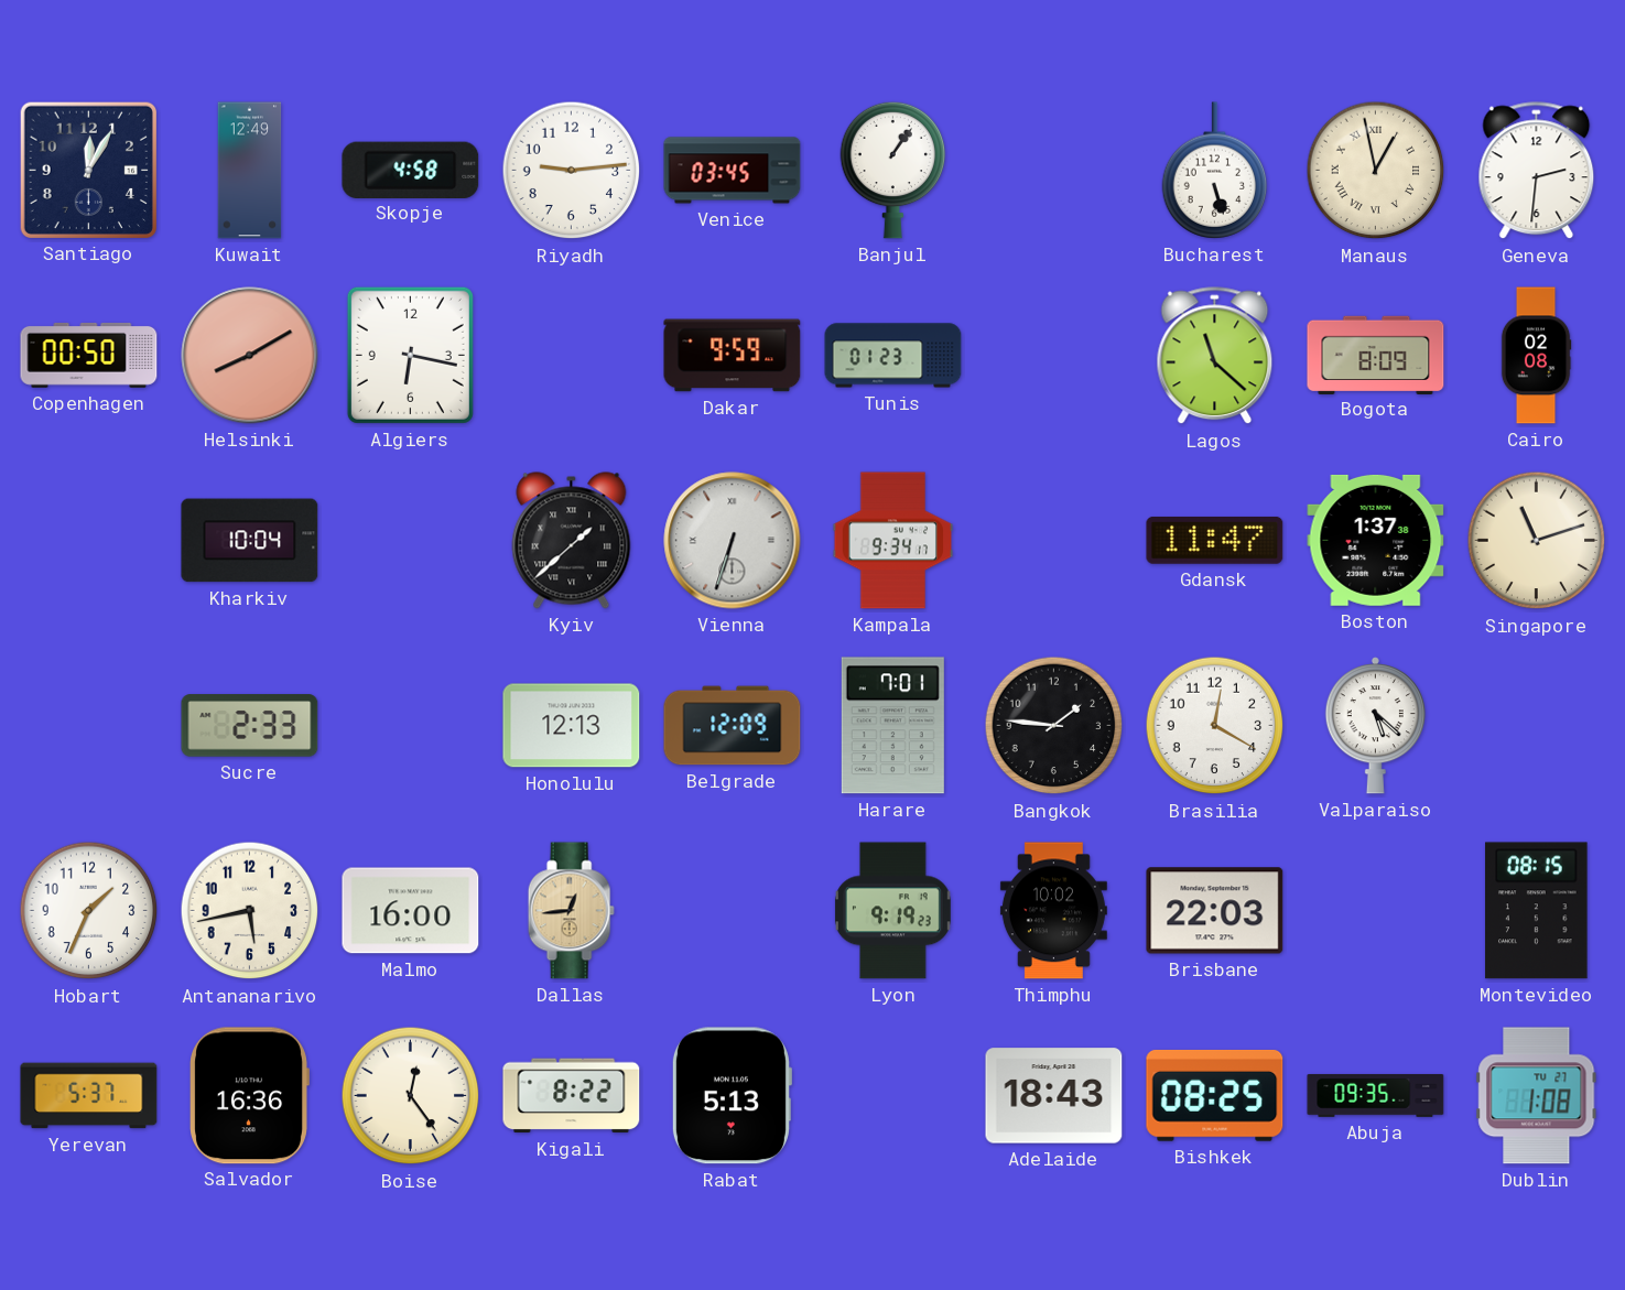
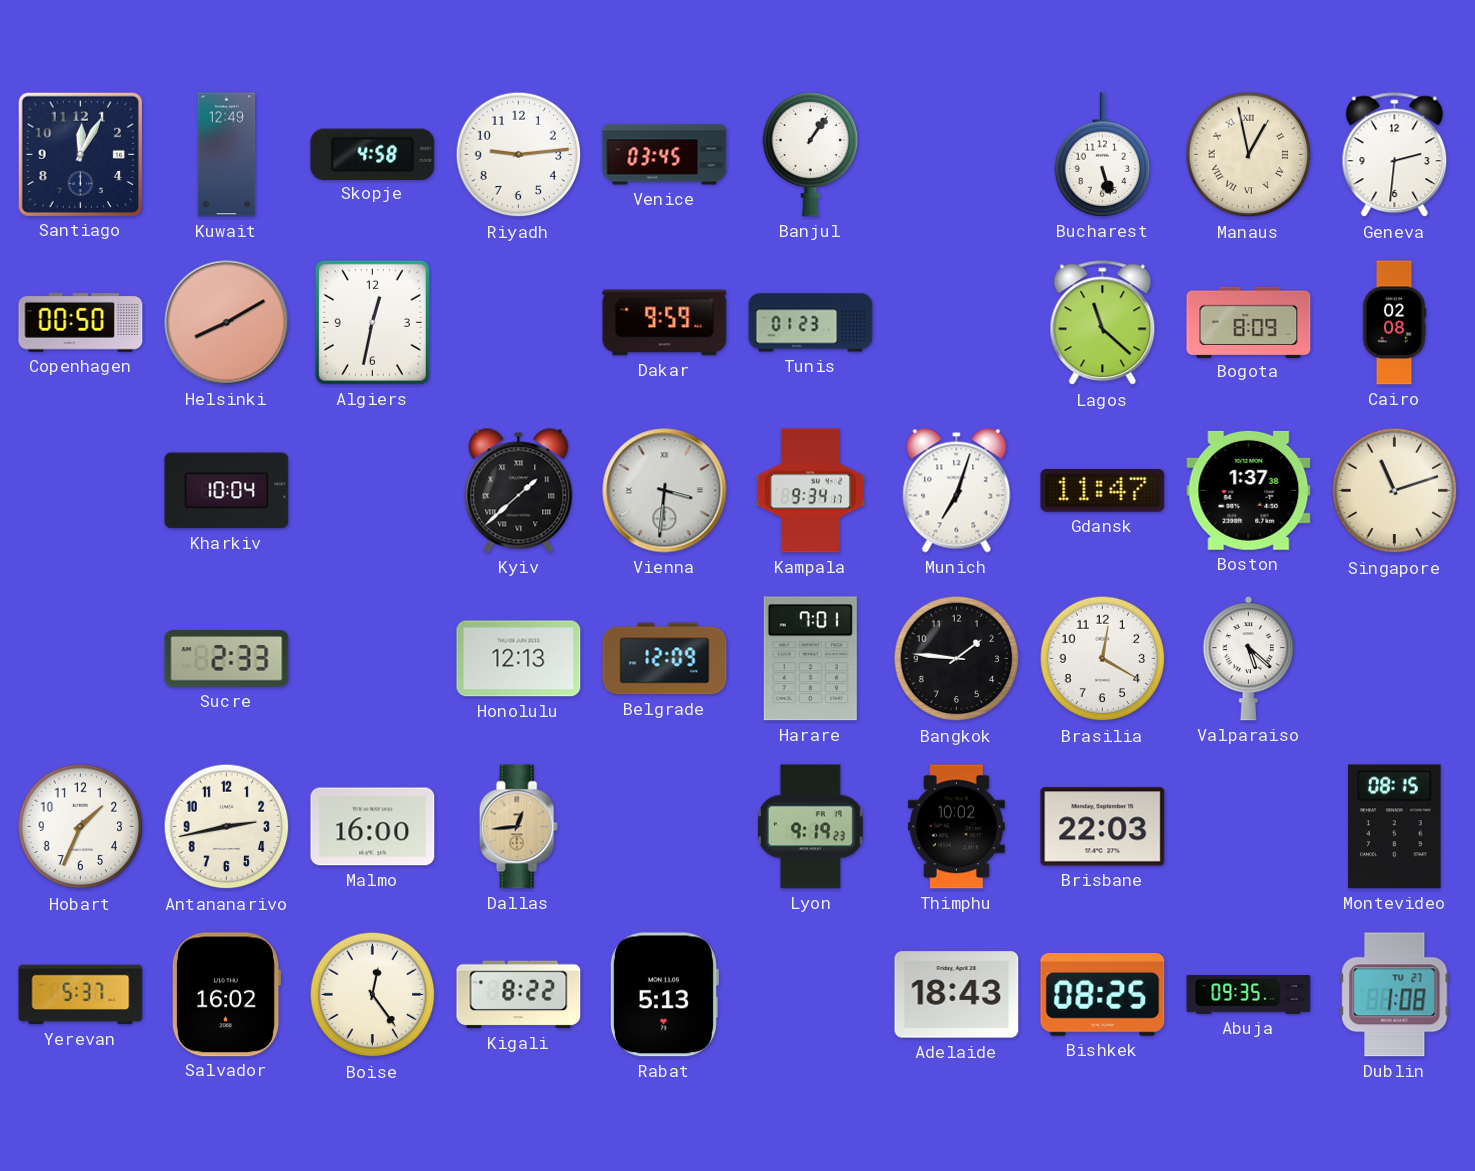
Algiers: 6:17 -> 12:32 (372, 322)
Vienna: 6:33 -> 3:31 (665, 491)
Munich: none -> 7:03 (957, 491)
Antananarivo: 5:43 -> 2:43 (227, 827)
Salvador: 16:36 -> 16:02 (227, 995)
